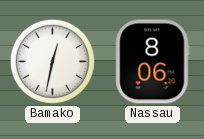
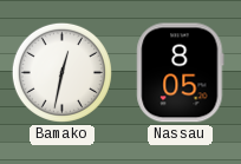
Nassau: 8:06 -> 8:05 (181, 73)
